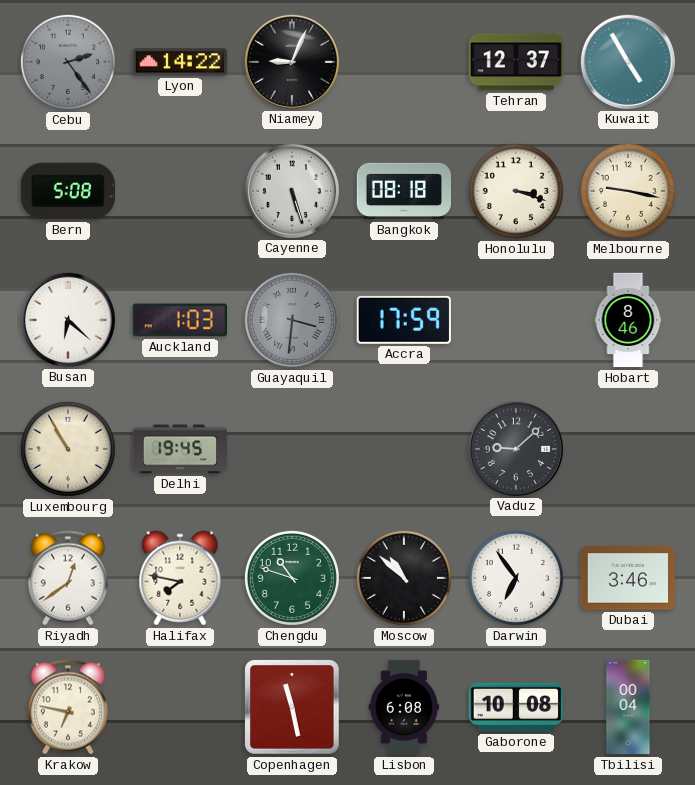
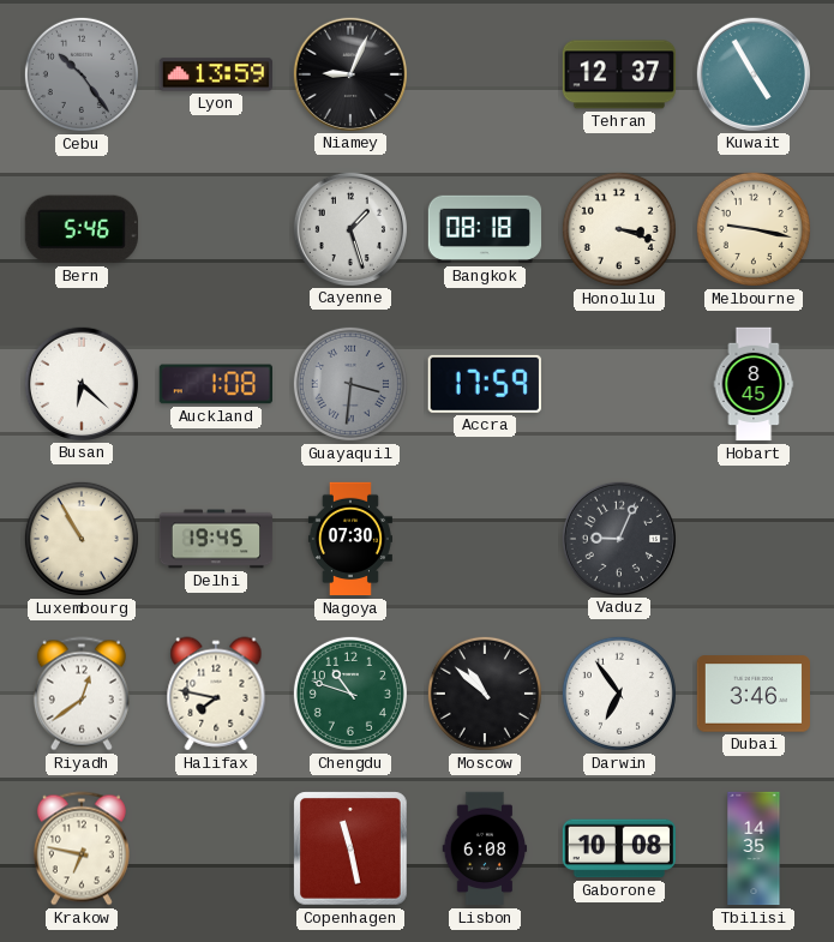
Cebu: 2:24 -> 10:24 (82, 74)
Lyon: 14:22 -> 13:59 (215, 74)
Bern: 5:08 -> 5:46 (82, 229)
Cayenne: 5:27 -> 1:27 (349, 228)
Auckland: 1:03 -> 1:08 (215, 384)
Hobart: 8:46 -> 8:45 (754, 384)
Nagoya: none -> 07:30 (350, 539)
Vaduz: 9:08 -> 9:04 (618, 538)
Tbilisi: 00:04 -> 14:35 (754, 848)
